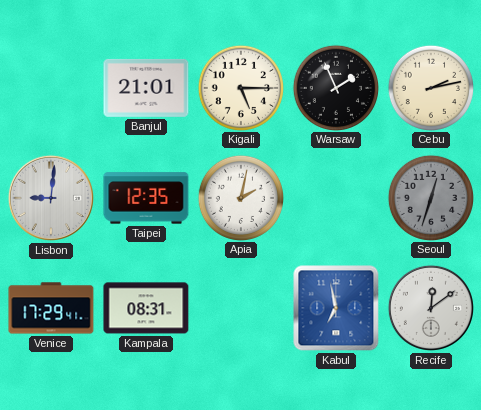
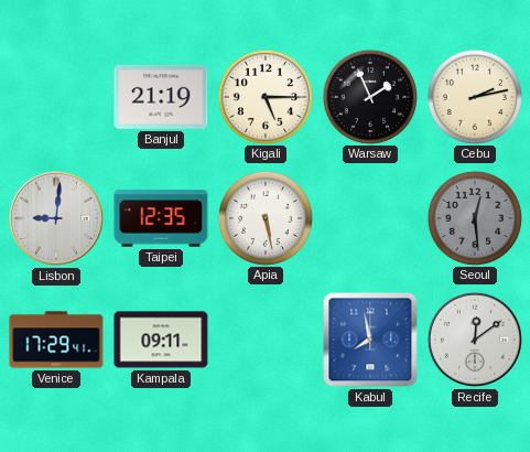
Banjul: 21:01 -> 21:19 (161, 97)
Apia: 2:02 -> 5:28 (264, 217)
Seoul: 12:33 -> 12:29 (474, 217)
Kampala: 08:31 -> 09:11 (161, 340)
Kabul: 6:58 -> 7:58 (370, 340)
